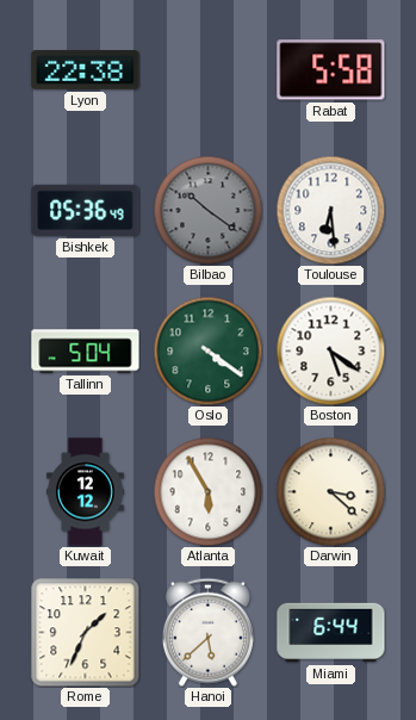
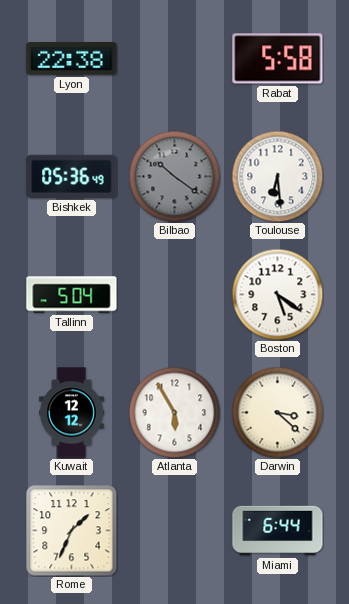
Oslo: 4:21 -> none (207, 350)
Hanoi: 5:38 -> none (207, 632)
